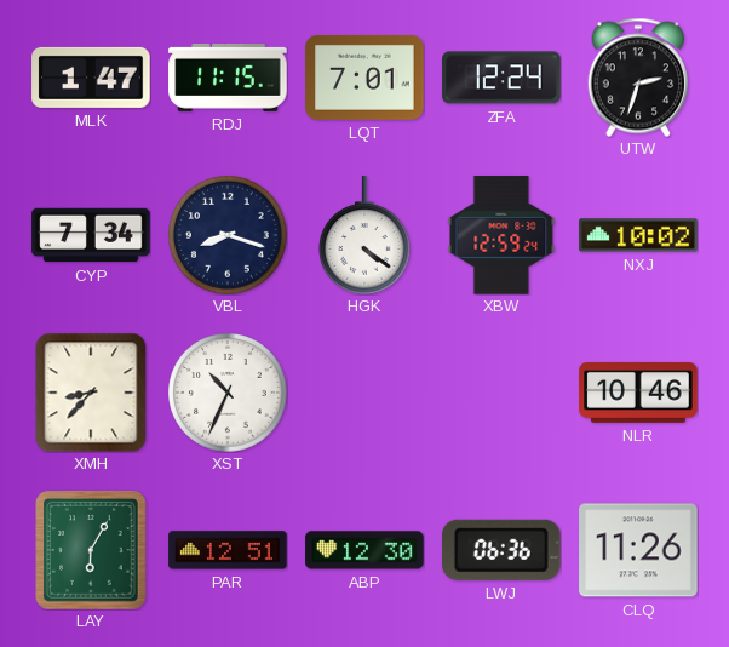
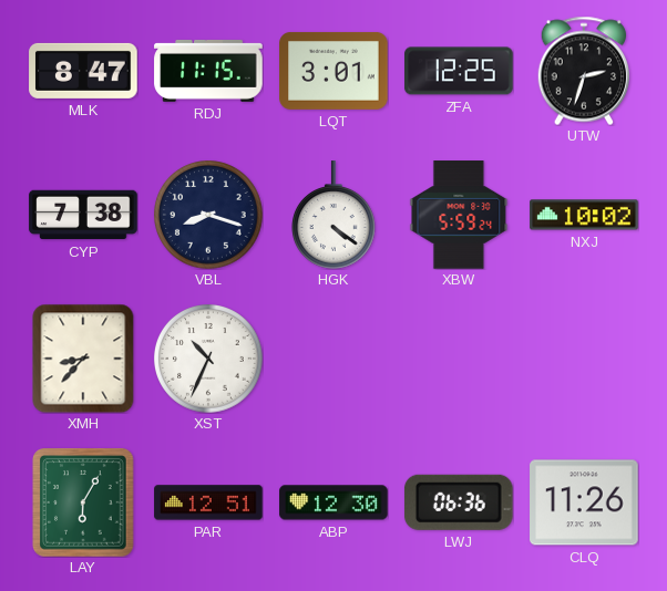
MLK: 1:47 -> 8:47 (83, 71)
LQT: 7:01 -> 3:01 (334, 71)
ZFA: 12:24 -> 12:25 (459, 71)
CYP: 7:34 -> 7:38 (83, 215)
XBW: 12:59 -> 5:59 (459, 215)
NLR: 10:46 -> none (638, 393)
